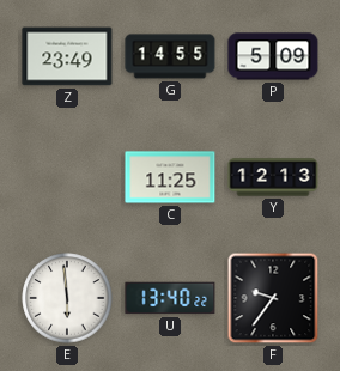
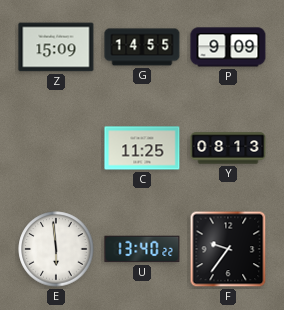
Z: 23:49 -> 15:09 (56, 47)
P: 5:09 -> 9:09 (228, 47)
Y: 12:13 -> 08:13 (228, 148)
